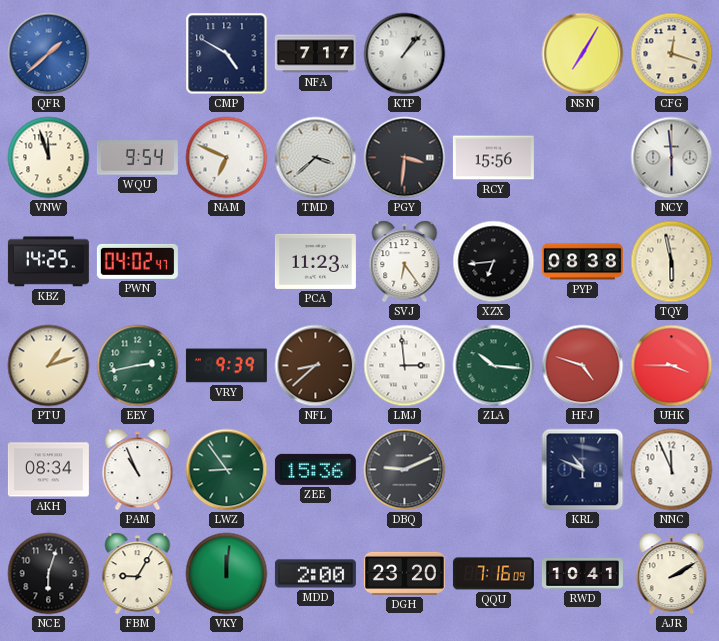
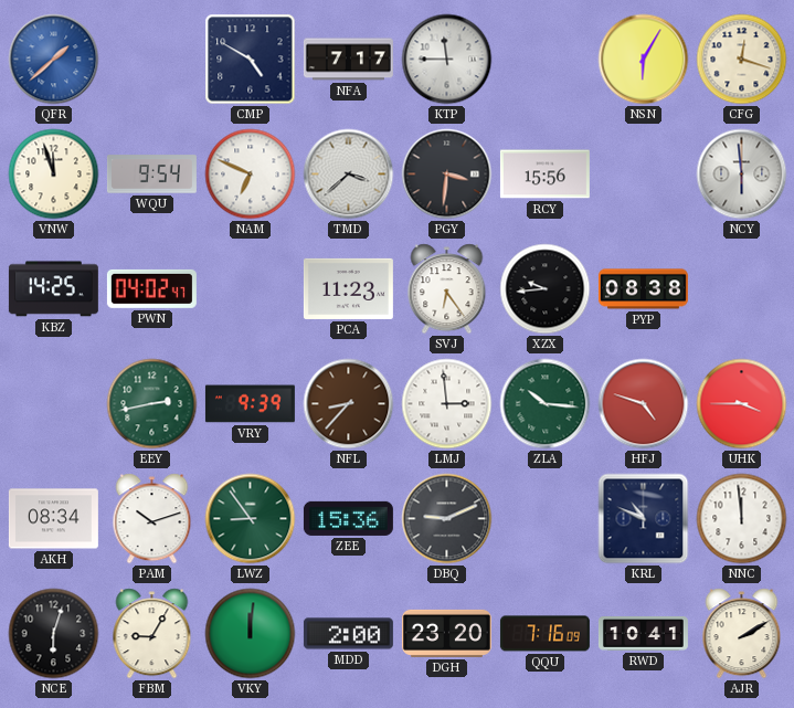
KTP: 1:07 -> 11:45 (447, 60)
NSN: 7:05 -> 6:05 (644, 60)
XZX: 6:44 -> 9:44 (546, 289)
TQY: 5:58 -> none (672, 262)
PTU: 1:12 -> none (49, 366)
NFL: 8:38 -> 8:37 (349, 404)
PAM: 10:56 -> 10:12 (152, 519)
NNC: 11:56 -> 11:59 (742, 519)
